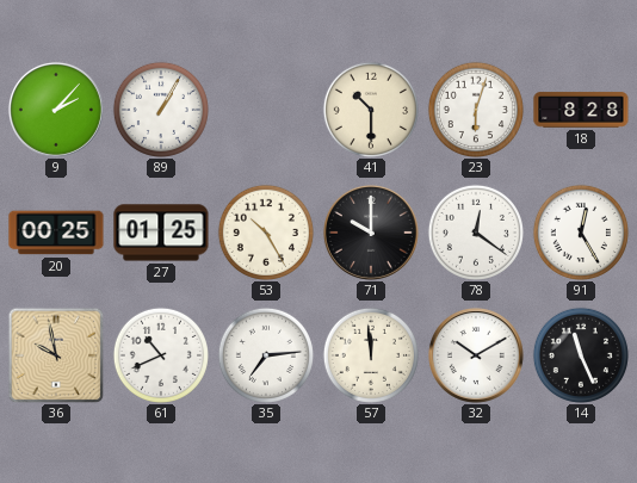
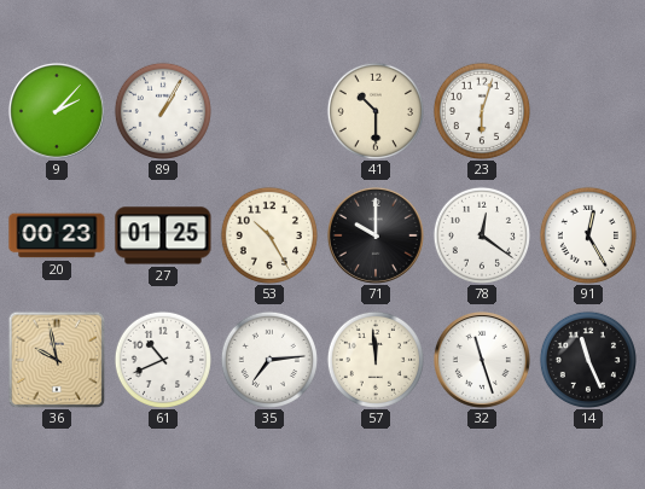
18: 8:28 -> none (581, 110)
20: 00:25 -> 00:23 (57, 235)
32: 10:10 -> 11:27 (482, 360)
